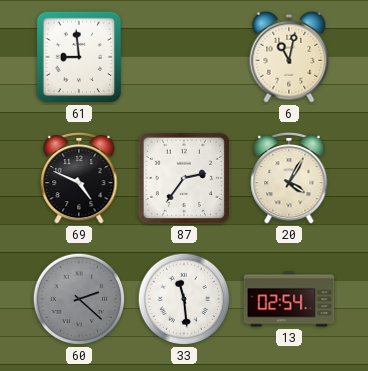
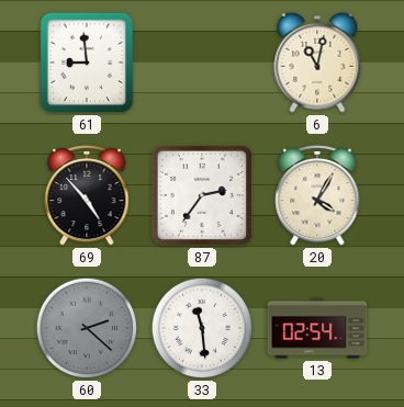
69: 4:49 -> 4:53 (87, 195)
